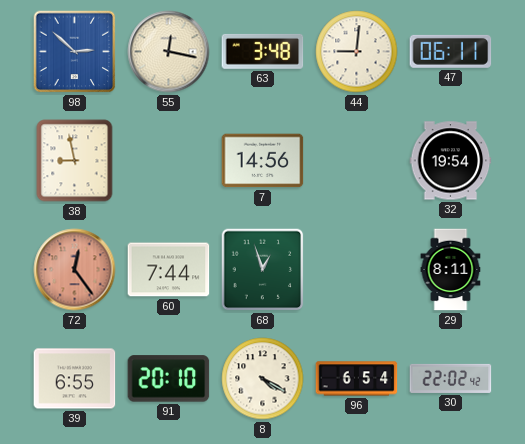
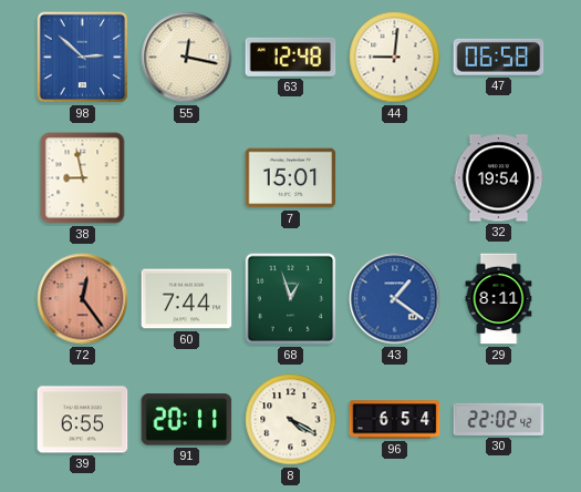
63: 3:48 -> 12:48 (291, 57)
47: 06:11 -> 06:58 (499, 57)
7: 14:56 -> 15:01 (291, 178)
43: none -> 1:21 (395, 299)
91: 20:10 -> 20:11 (187, 420)
